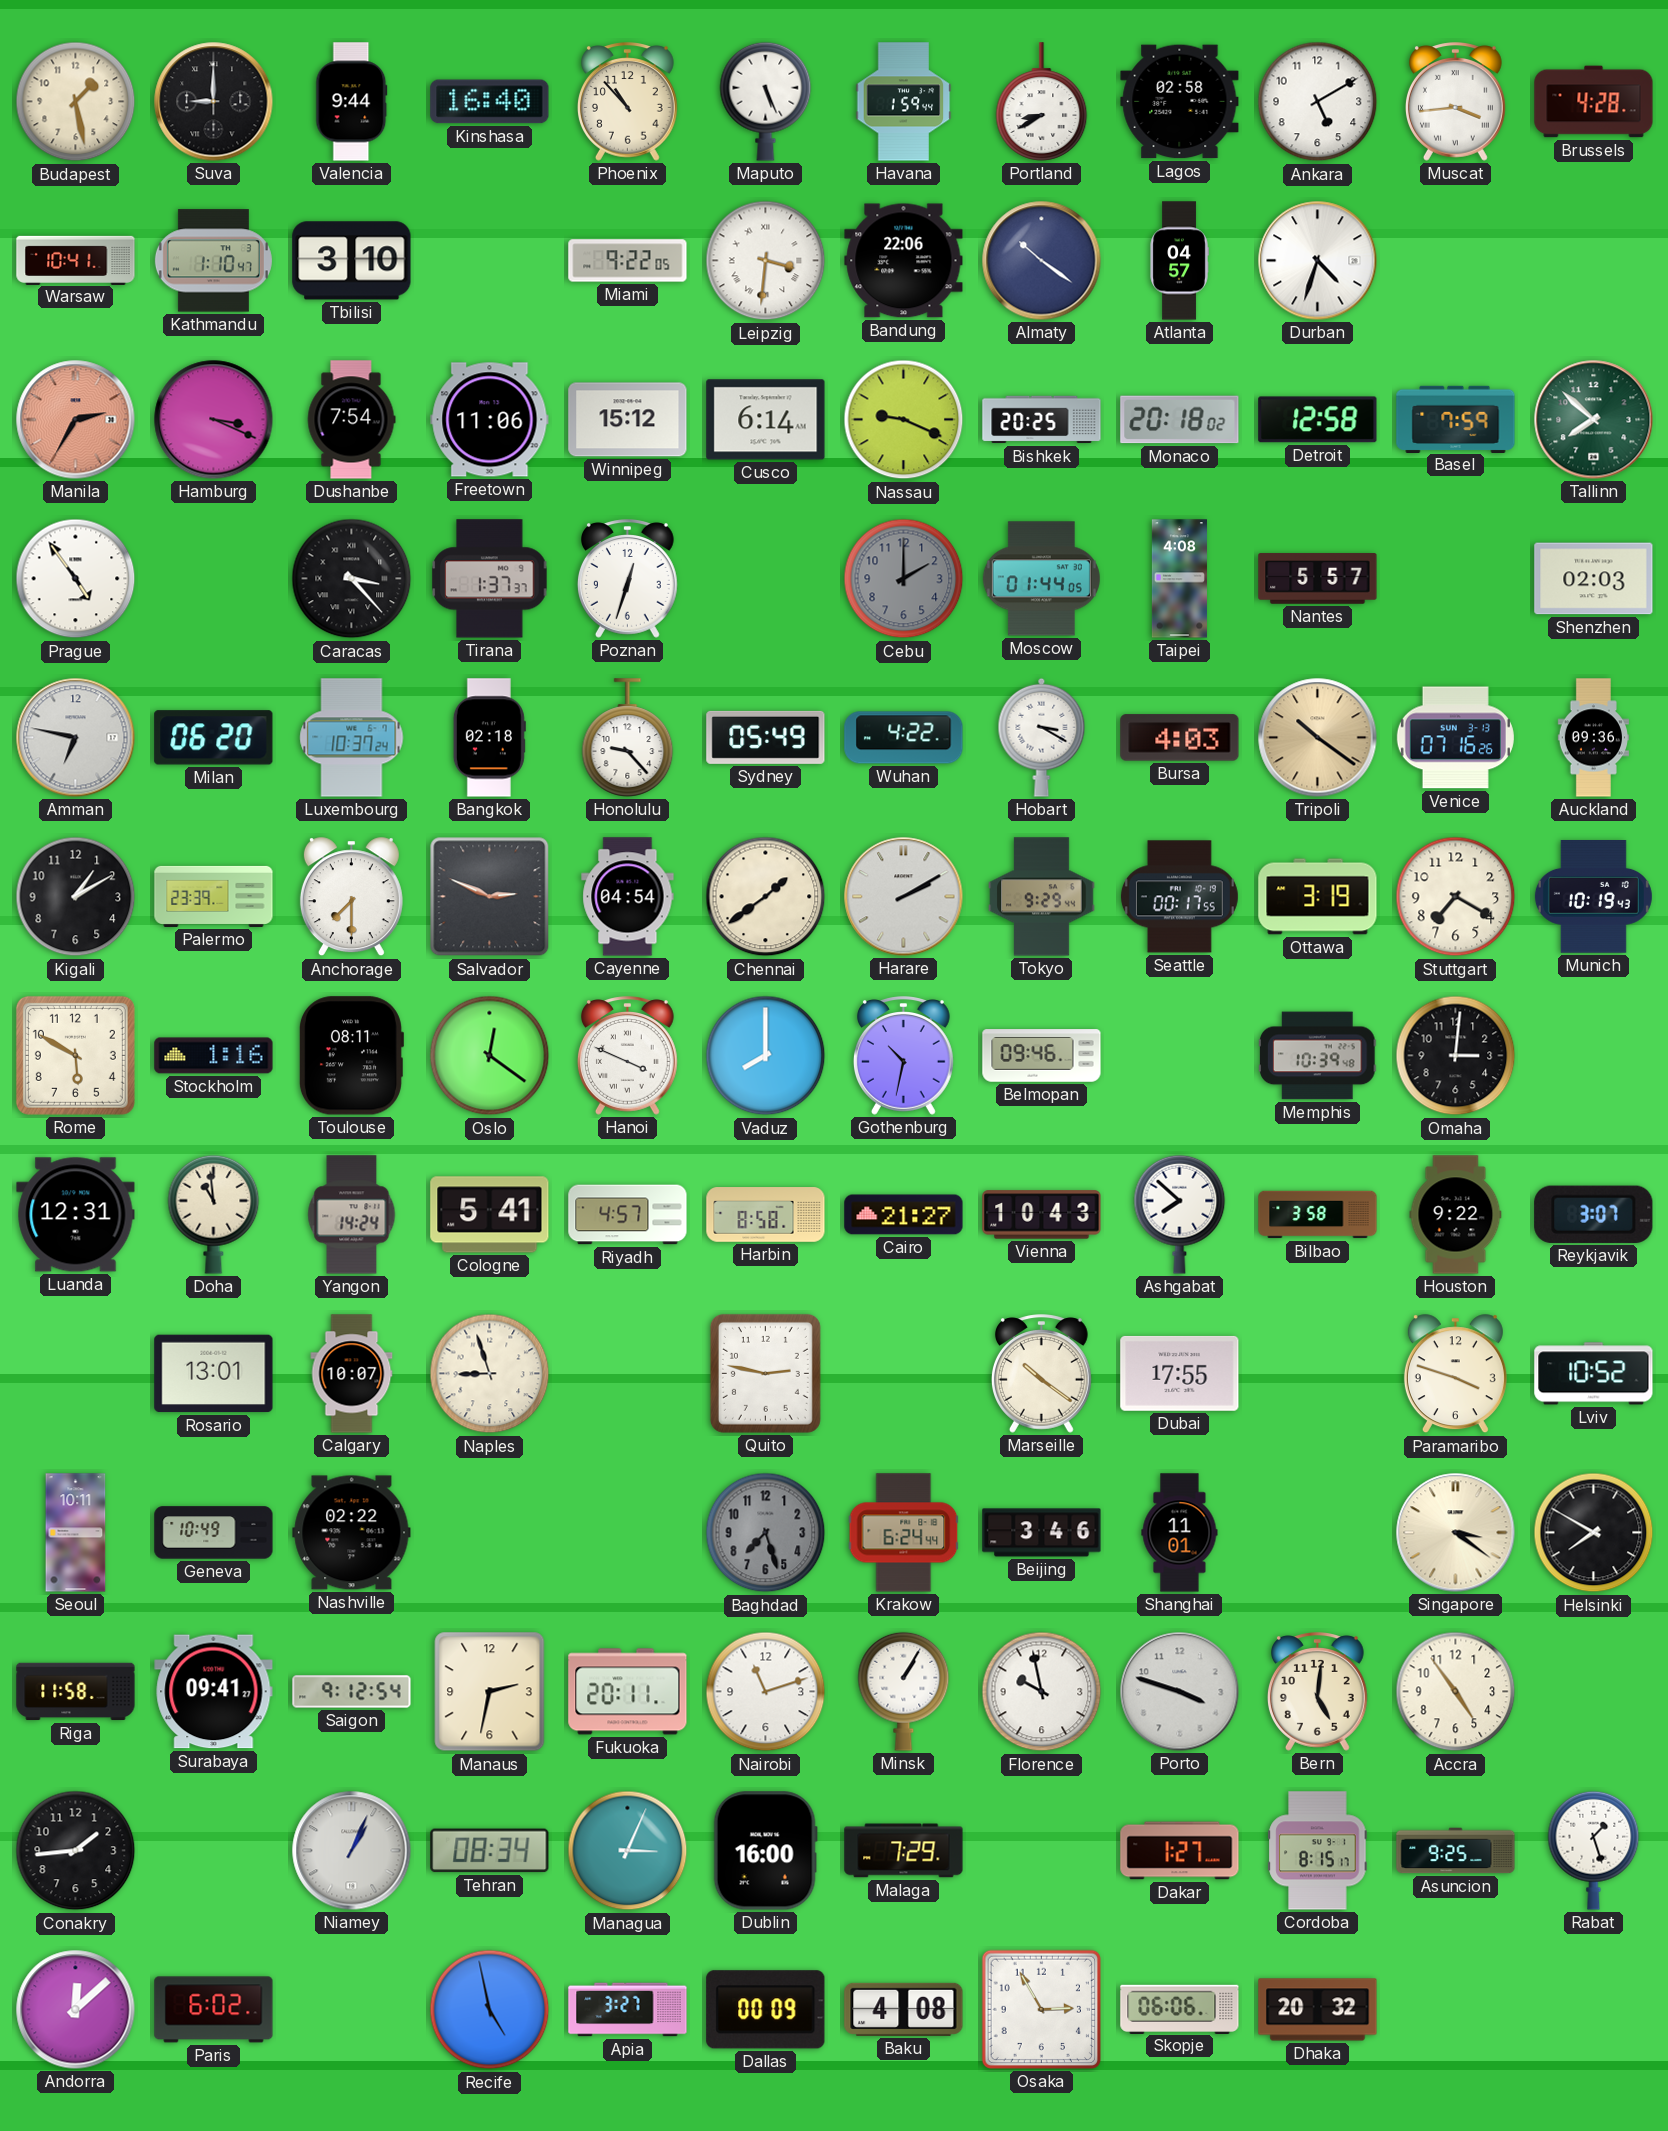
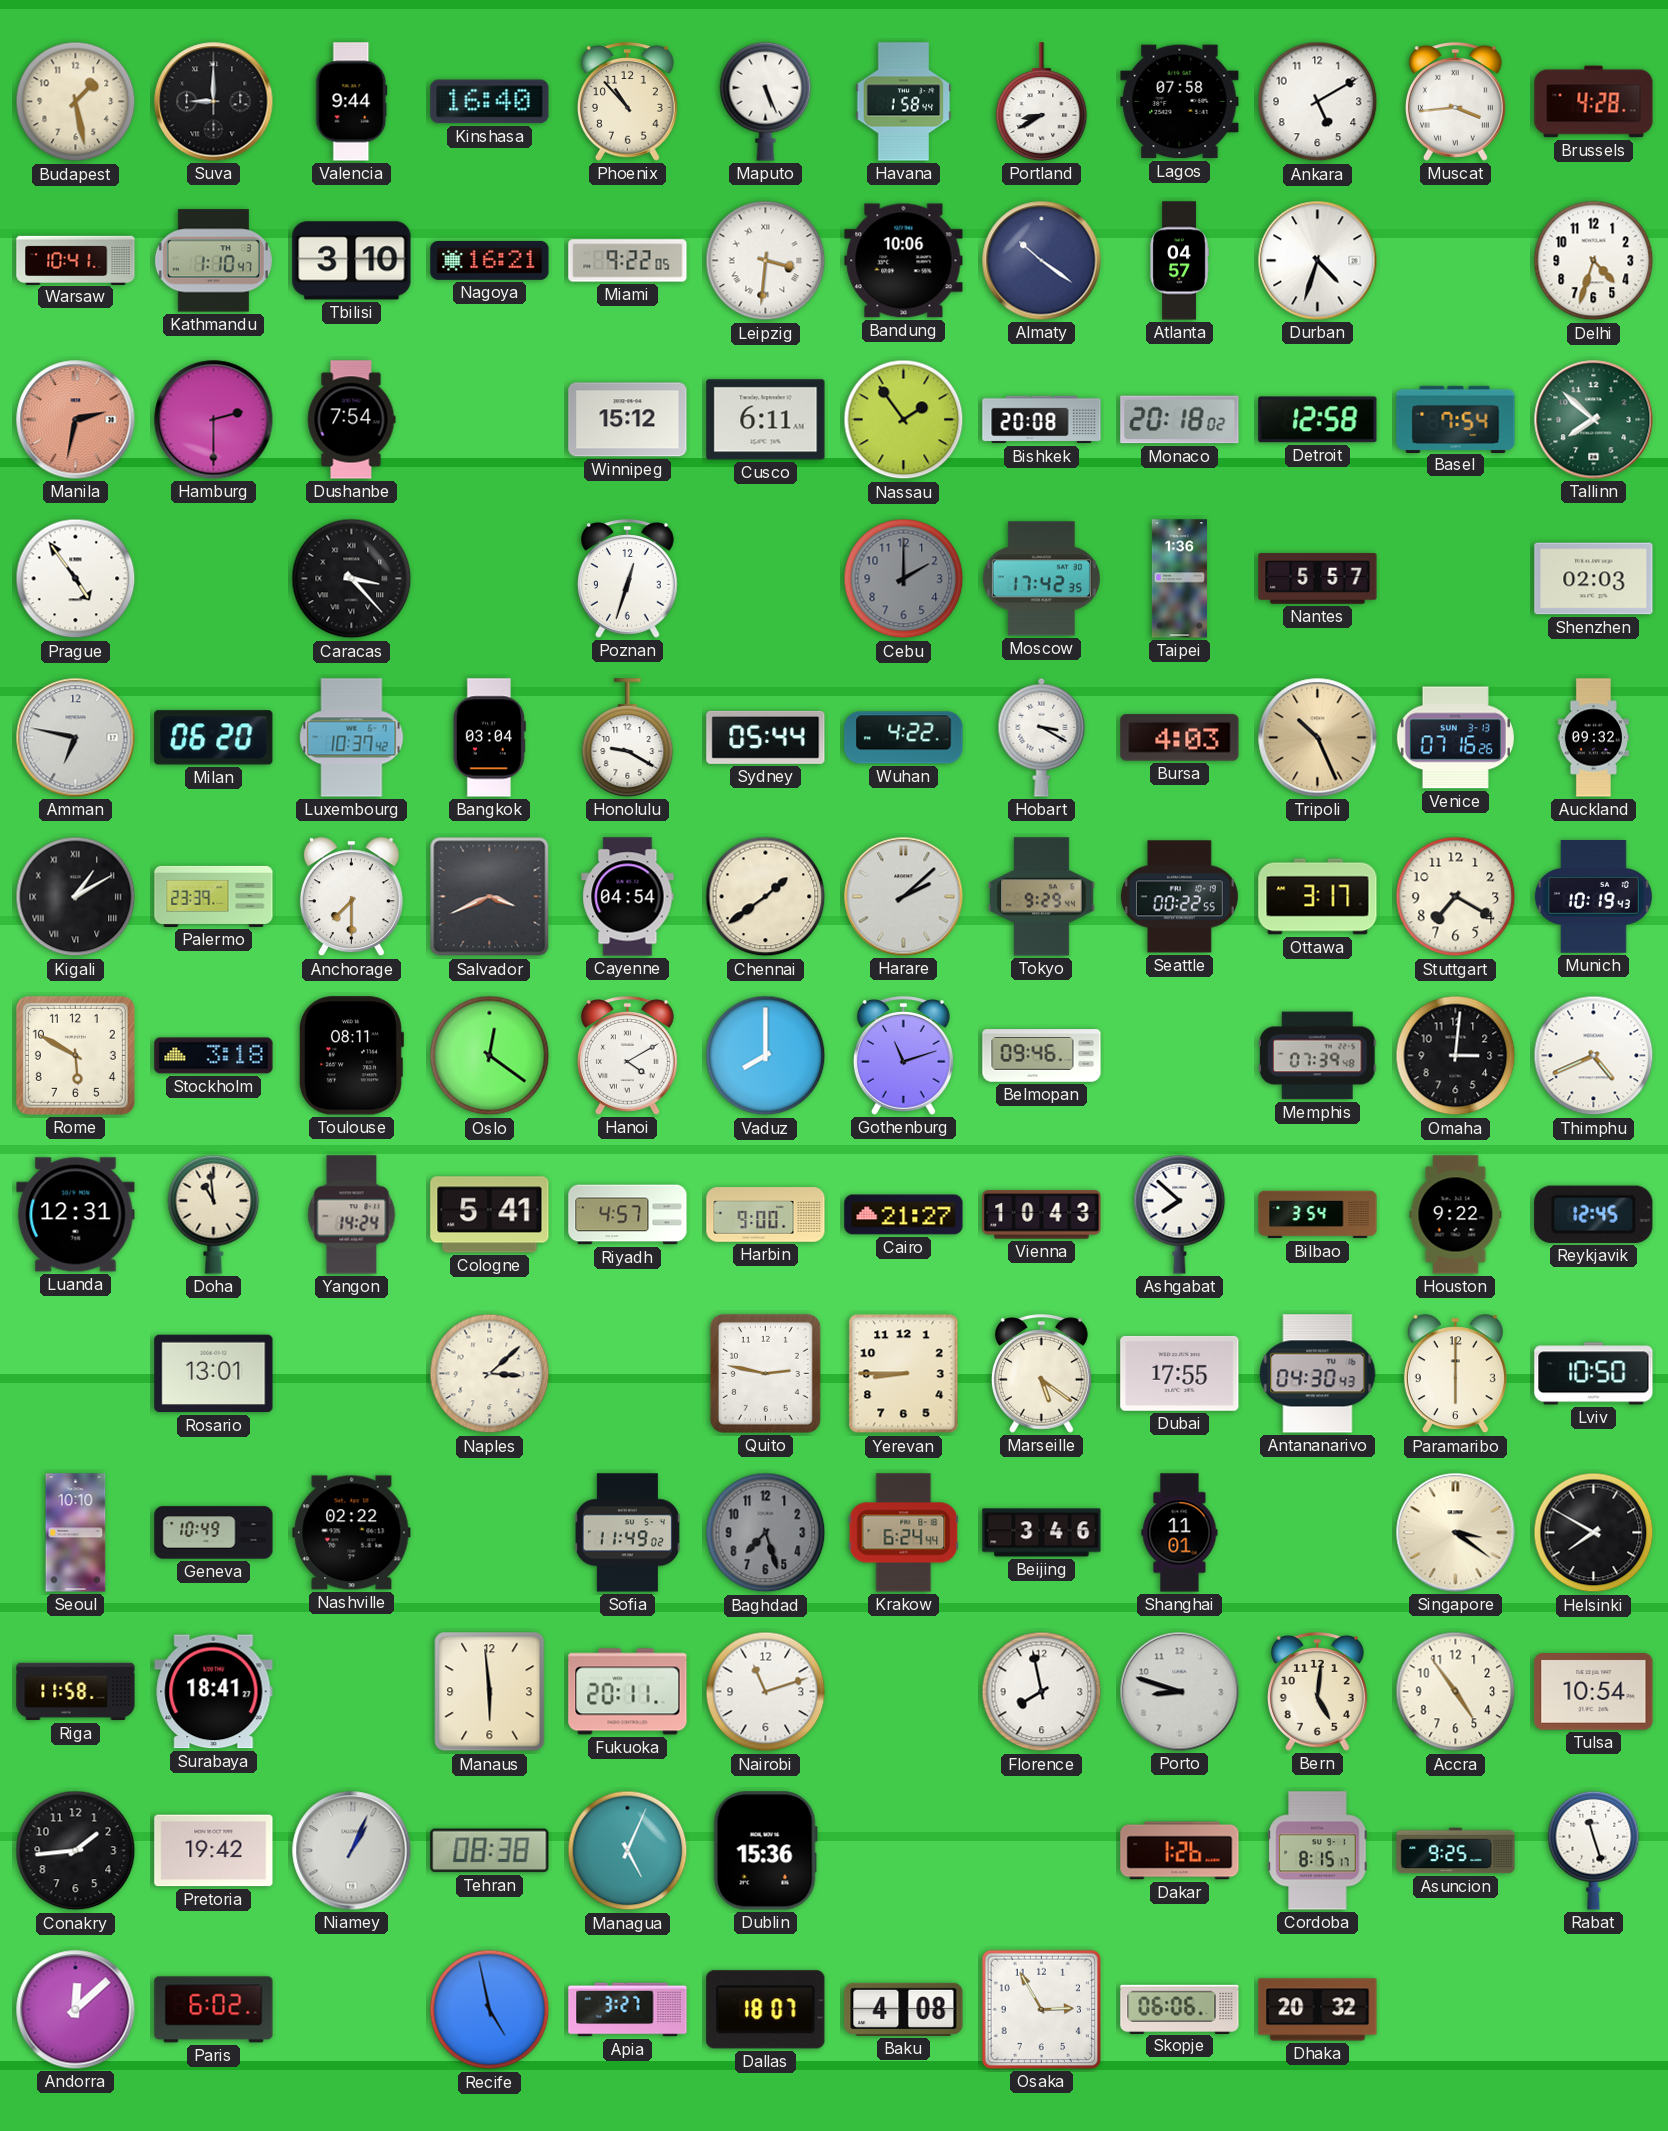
Havana: 1:59 -> 1:58 (904, 102)
Lagos: 02:58 -> 07:58 (1180, 102)
Nagoya: none -> 16:21 (490, 260)
Bandung: 22:06 -> 10:06 (904, 261)
Delhi: none -> 4:33 (1594, 261)
Manila: 2:35 -> 2:32 (76, 420)
Hamburg: 3:19 -> 2:30 (214, 420)
Freetown: 11:06 -> none (490, 420)
Cusco: 6:14 -> 6:11 (766, 420)
Nassau: 9:19 -> 1:54 (904, 420)
Bishkek: 20:25 -> 20:08 (1042, 420)
Basel: 7:59 -> 7:54 (1456, 419)
Tirana: 1:37 -> none (490, 579)
Moscow: 01:44 -> 17:42 (1041, 579)
Taipei: 4:08 -> 1:36 (1179, 579)
Luxembourg: 10:37:24 -> 10:37:42 (352, 738)
Bangkok: 02:18 -> 03:04 (489, 738)
Honolulu: 9:23 -> 9:20 (628, 738)
Sydney: 05:49 -> 05:44 (766, 737)
Tripoli: 10:21 -> 10:26 (1318, 738)
Auckland: 09:36 -> 09:32 (1593, 738)
Kigali numerals: Arabic -> Roman (76, 897)
Salvador: 2:49 -> 3:41 (490, 897)
Harare: 2:10 -> 2:08 (904, 897)
Seattle: 00:17 -> 00:22 (1179, 897)
Ottawa: 3:19 -> 3:17 (1318, 897)
Stockholm: 1:16 -> 3:18 (214, 1056)
Hanoi: 3:49 -> 4:10 (627, 1056)
Gothenburg: 10:32 -> 11:12 (903, 1056)
Memphis: 10:39 -> 07:39 (1318, 1056)
Thimphu: none -> 4:41 (1594, 1056)
Harbin: 8:58 -> 9:00 (766, 1215)
Bilbao: 3:58 -> 3:54 (1318, 1215)
Reykjavik: 3:07 -> 12:45 (1594, 1214)
Calgary: 10:07 -> none (352, 1374)
Naples: 8:57 -> 3:08 (490, 1374)
Yerevan: none -> 8:45 (904, 1374)
Marseille: 10:21 -> 5:21 (1041, 1374)
Antananarivo: none -> 04:30 (1318, 1374)
Paramaribo: 3:48 -> 6:00 (1455, 1374)
Lviv: 10:52 -> 10:50 (1594, 1374)
Seoul: 10:11 -> 10:10 (76, 1533)
Sofia: none -> 11:49 (627, 1533)
Surabaya: 09:41 -> 18:41 (214, 1692)
Saigon: 9:12 -> none (352, 1692)
Manaus: 2:32 -> 5:59 (490, 1692)
Minsk: 1:05 -> none (904, 1691)
Florence: 9:58 -> 7:58 (1042, 1692)
Porto: 3:48 -> 8:48 (1180, 1692)
Tulsa: none -> 10:54 (1594, 1692)
Pretoria: none -> 19:42 (214, 1851)
Tehran: 08:34 -> 08:38 (490, 1851)
Managua: 3:04 -> 5:04 (628, 1851)
Dublin: 16:00 -> 15:36 (765, 1851)
Malaga: 7:29 -> none (904, 1851)
Dakar: 1:27 -> 1:26 (1180, 1851)
Rabat: 1:27 -> 11:27 (1594, 1850)
Dallas: 00:09 -> 18:07 (766, 2010)
